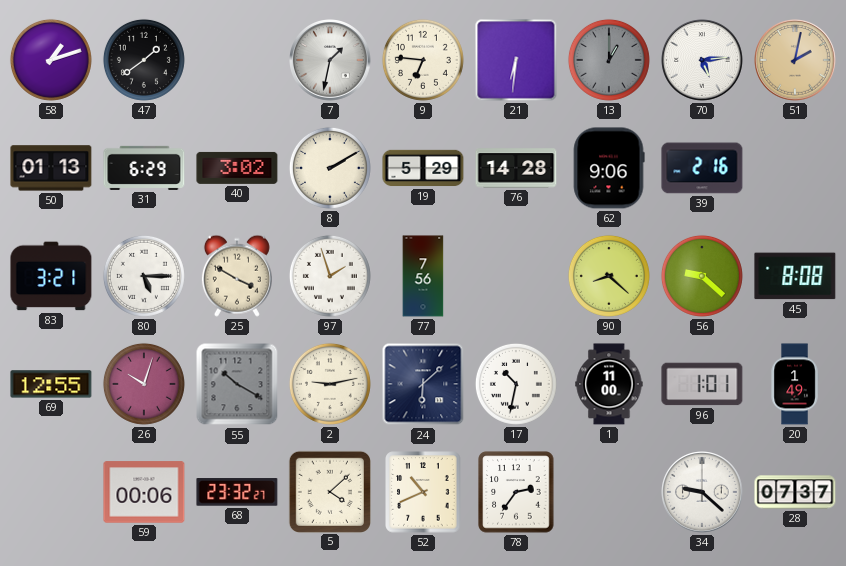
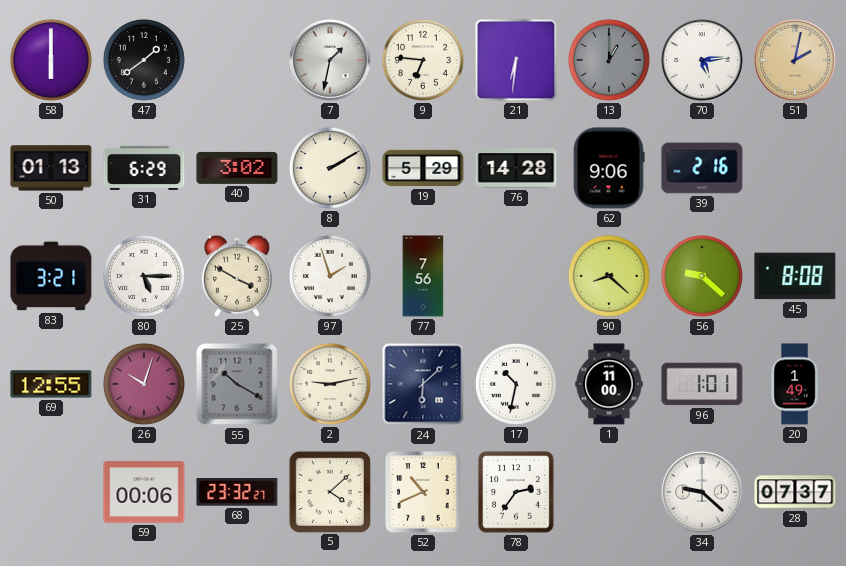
58: 1:12 -> 6:00 (51, 60)
